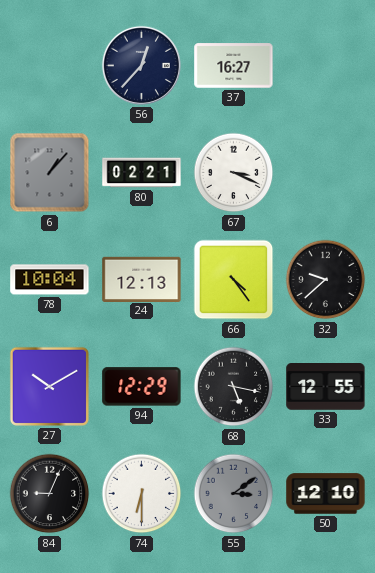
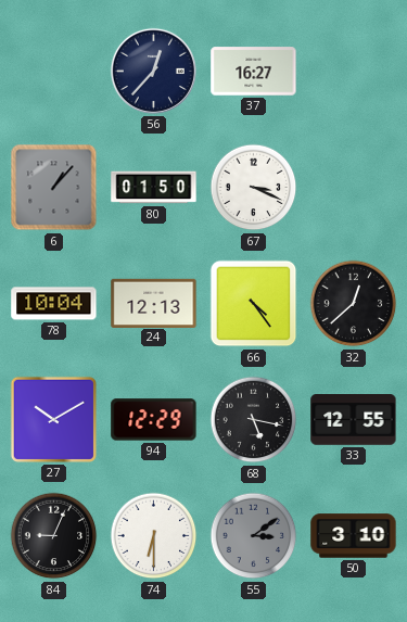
80: 02:21 -> 01:50 (154, 188)
32: 9:38 -> 12:38 (354, 304)
50: 12:10 -> 3:10 (354, 536)
